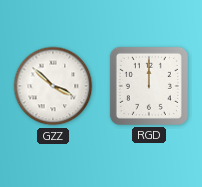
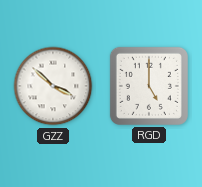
RGD: 12:00 -> 5:00 (149, 86)
